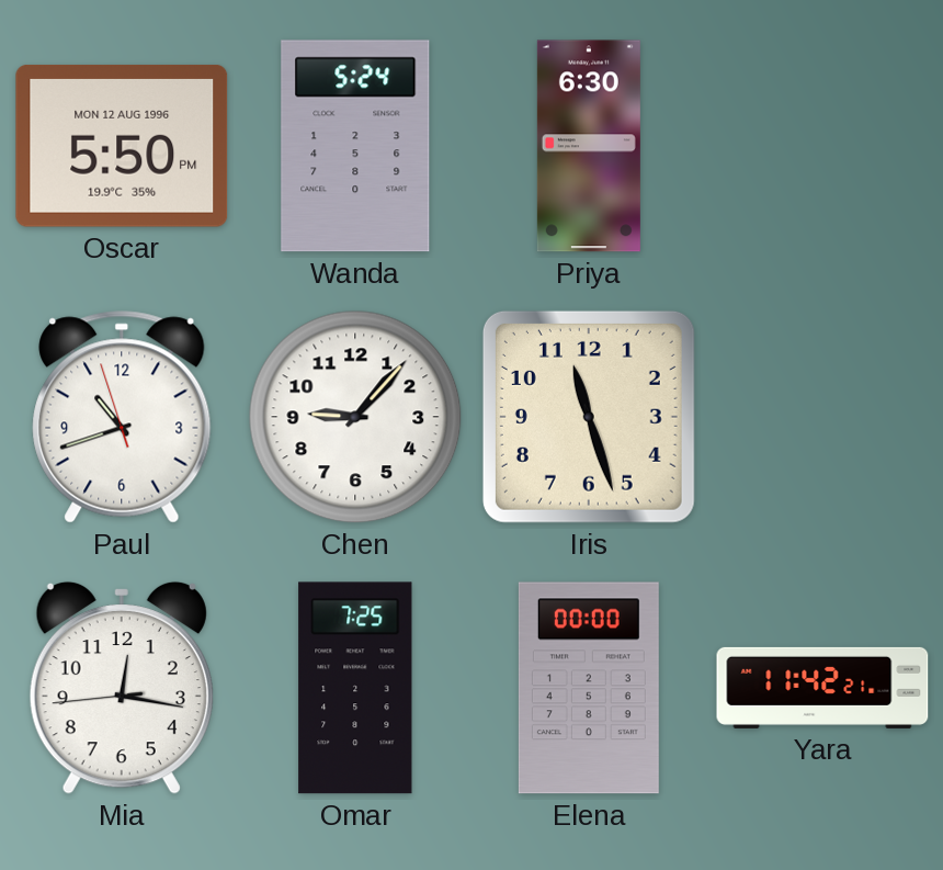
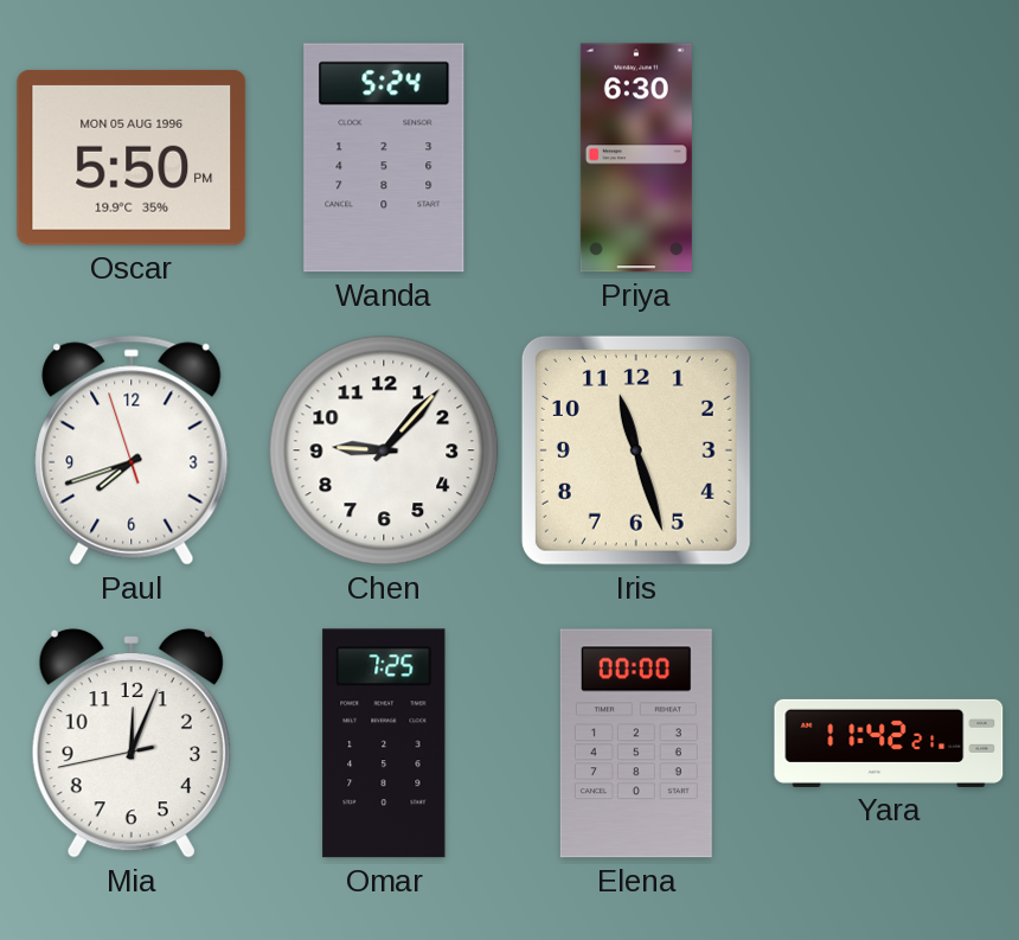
Oscar date: MON 12 AUG 1996 -> MON 05 AUG 1996 (132, 158)
Paul: 10:41 -> 7:41 (132, 450)
Mia: 12:16 -> 12:03 (132, 743)
